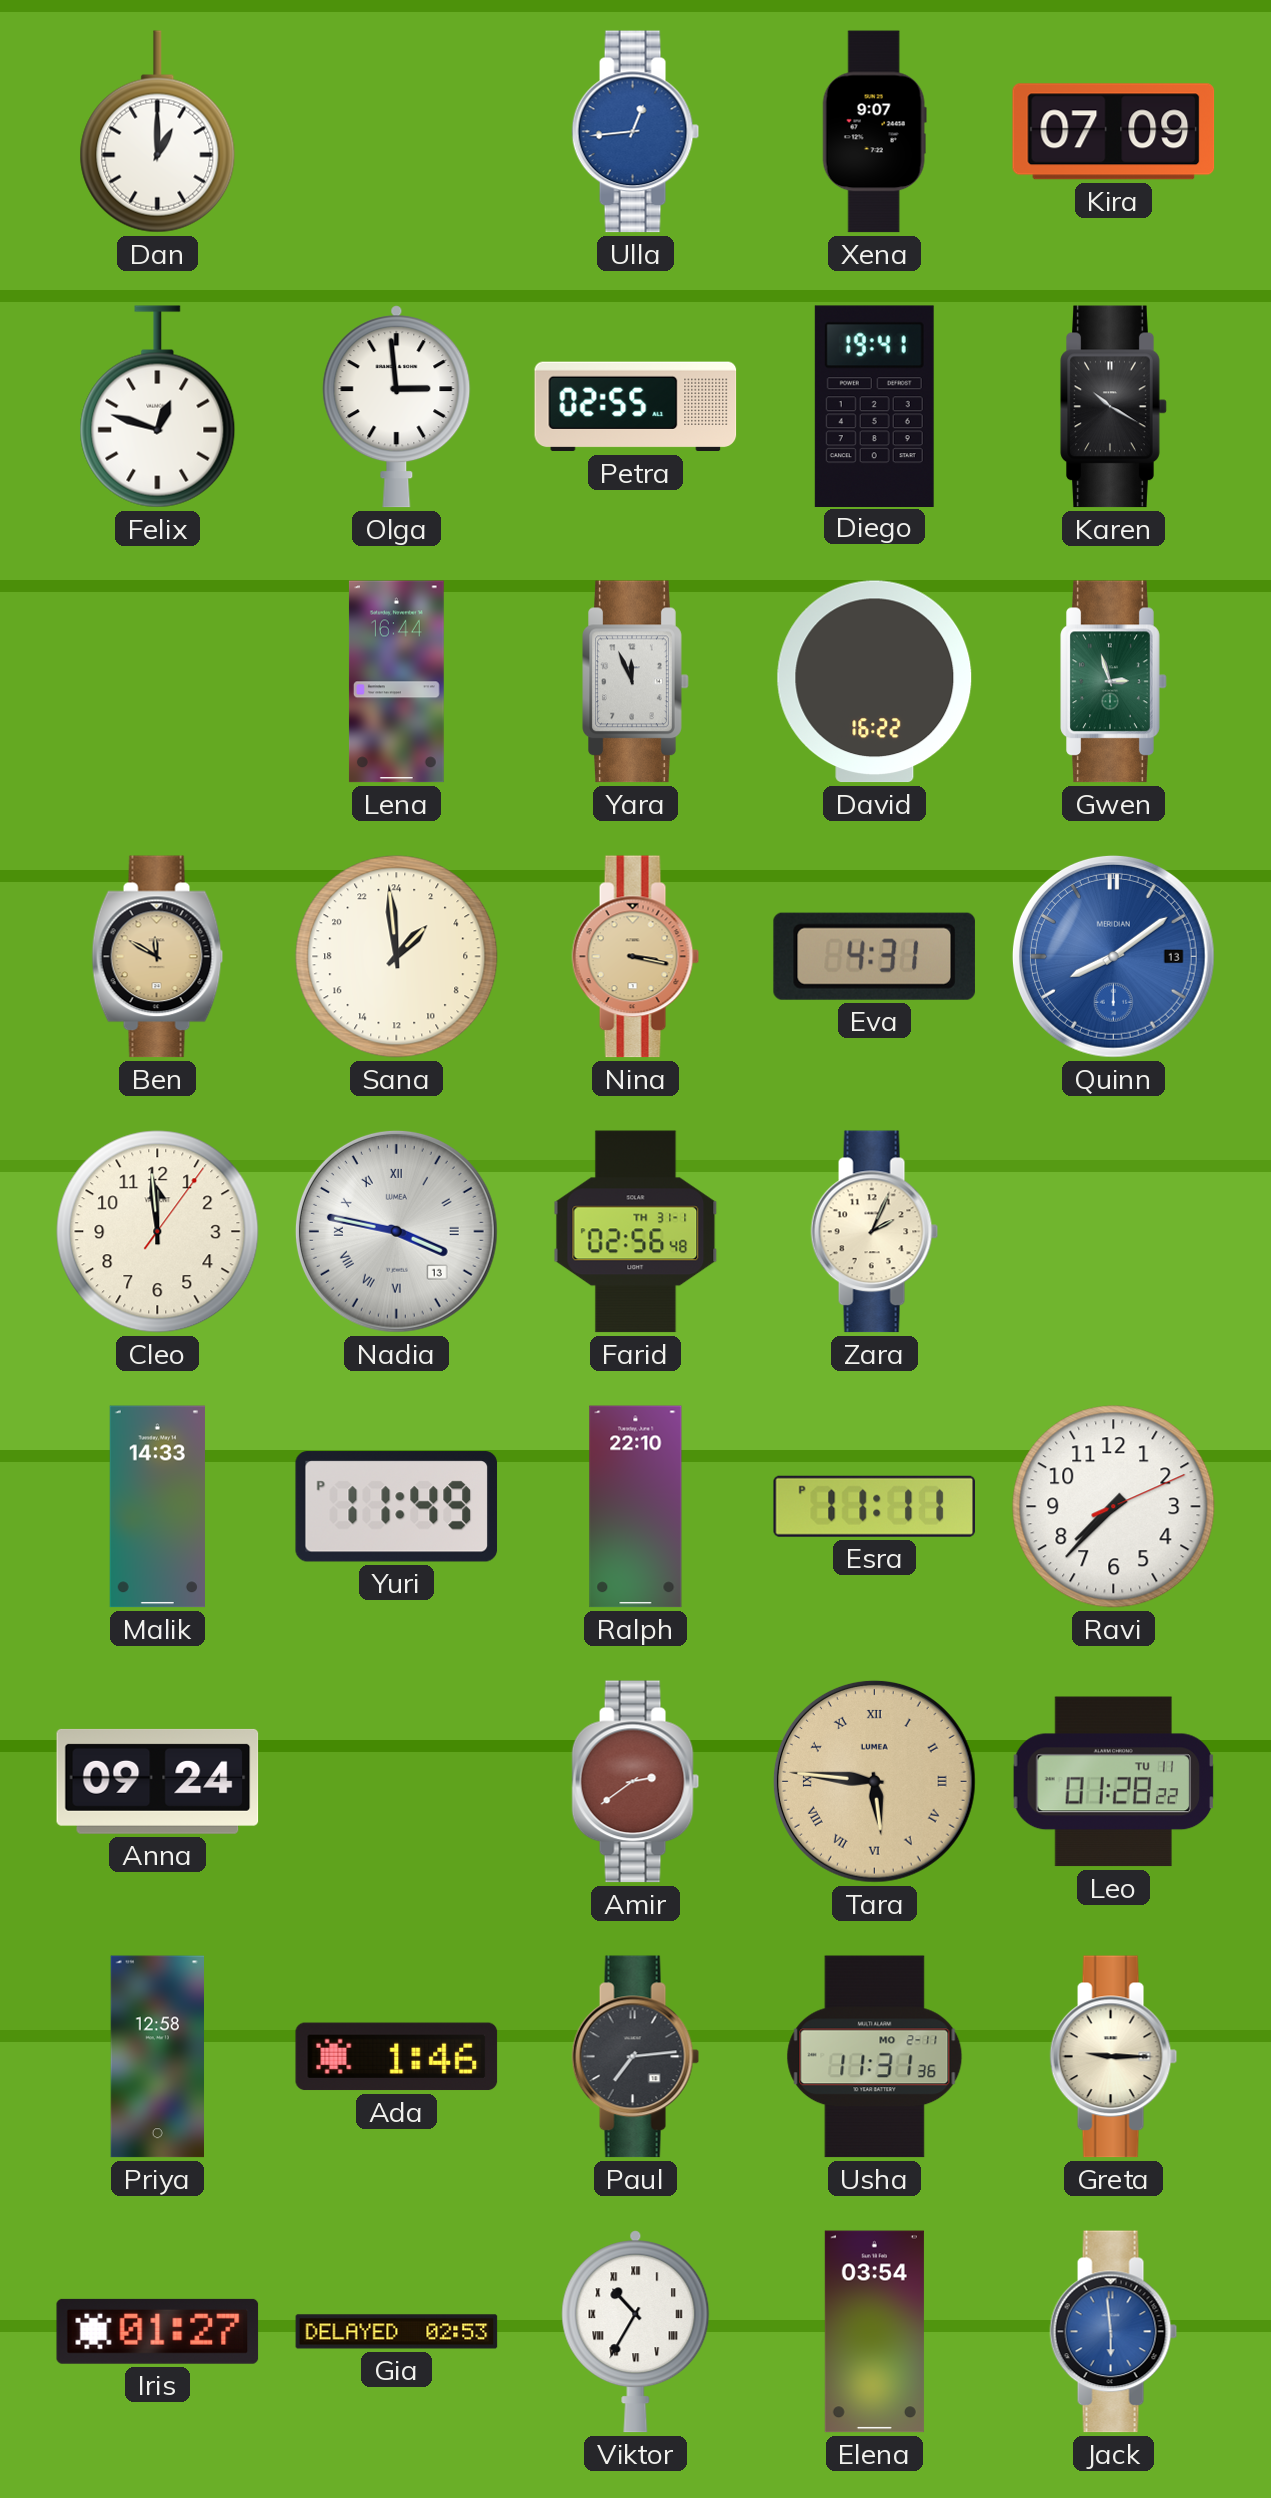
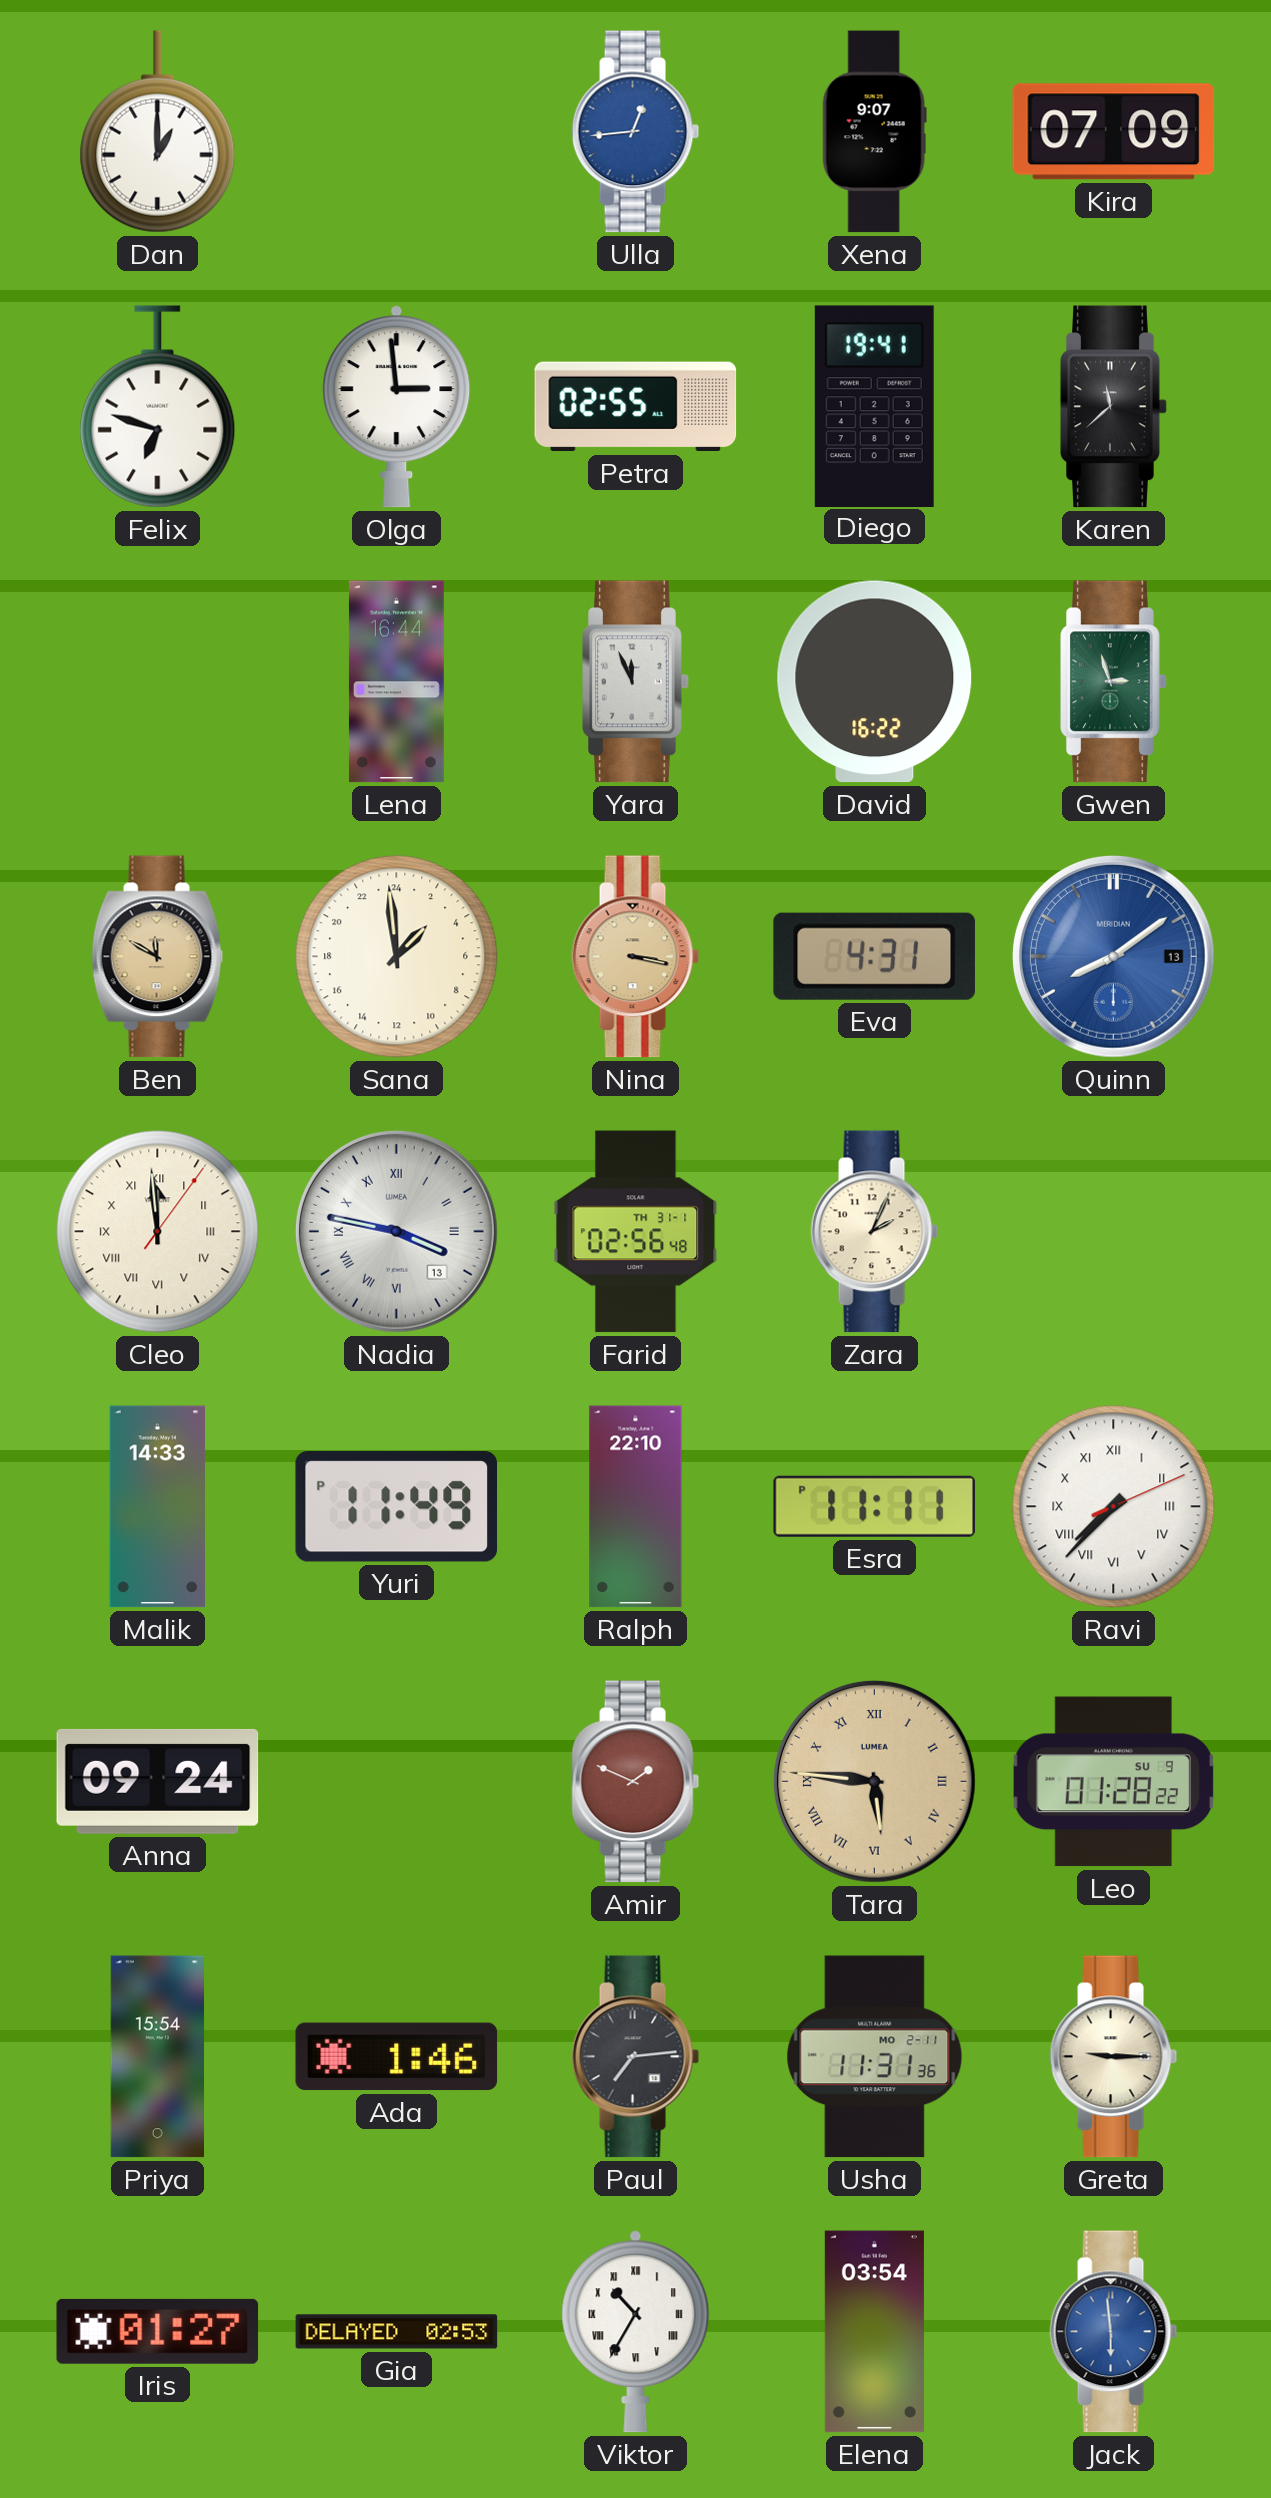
Felix: 12:48 -> 6:48 (158, 407)
Karen: 10:20 -> 11:38 (1114, 407)
Cleo numerals: Arabic -> Roman (158, 1232)
Ravi numerals: Arabic -> Roman (1114, 1507)
Amir: 2:39 -> 1:49 (636, 1782)
Leo date: TU 11 -> SU 9 (1114, 1782)
Priya: 12:58 -> 15:54 (157, 2057)
